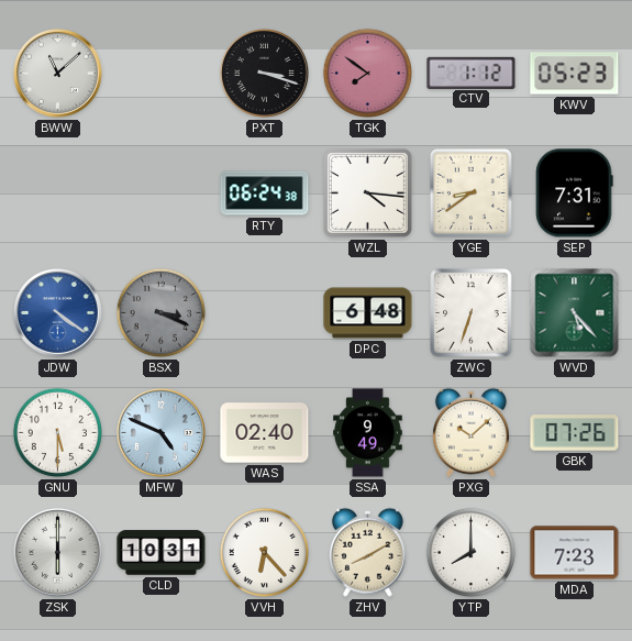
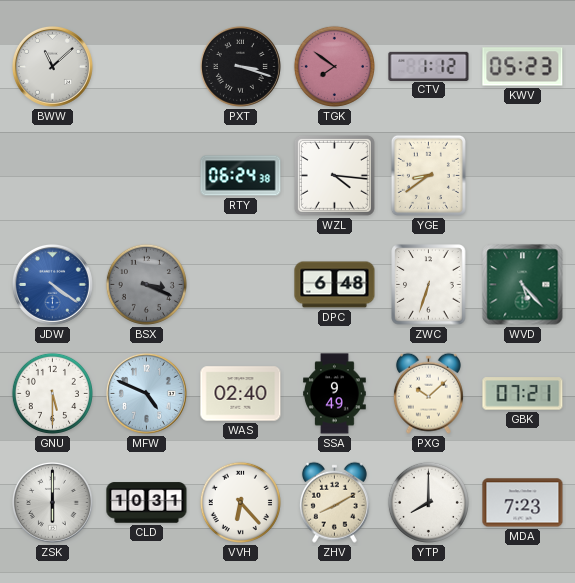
SEP: 7:31 -> none (575, 194)
GBK: 07:26 -> 07:21 (523, 394)
